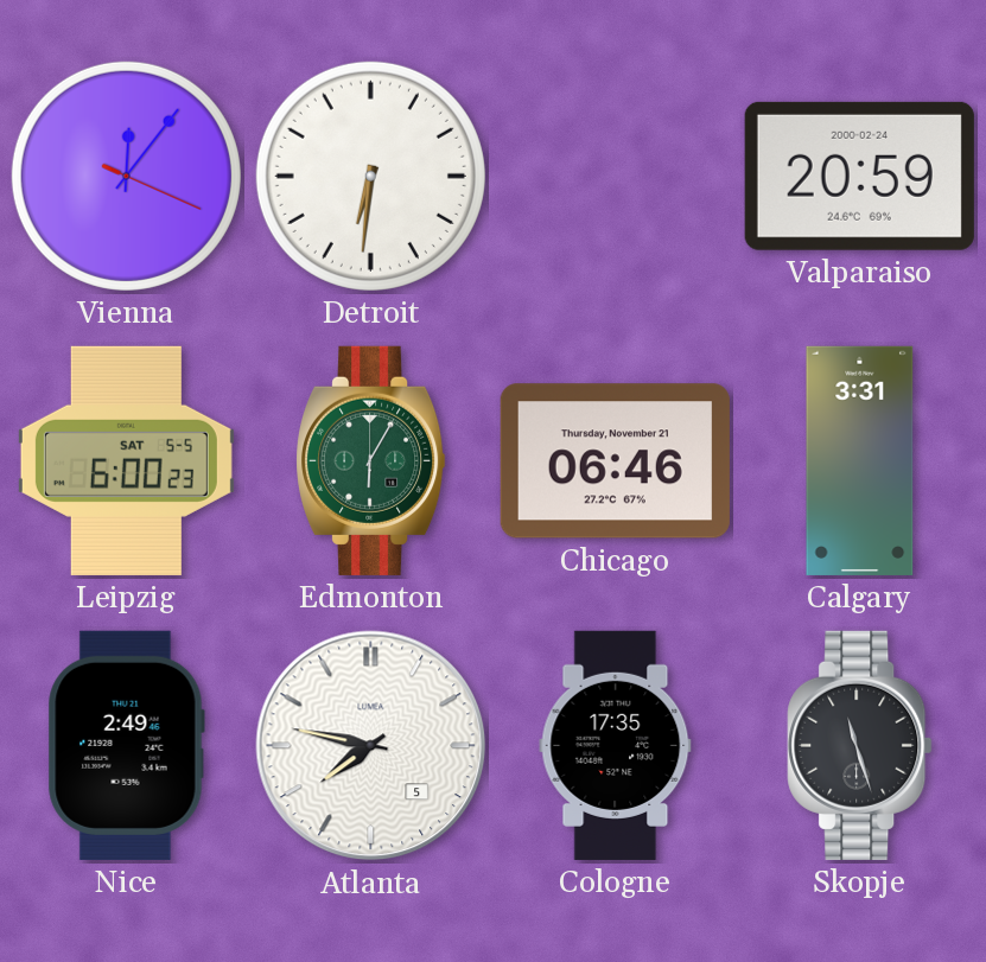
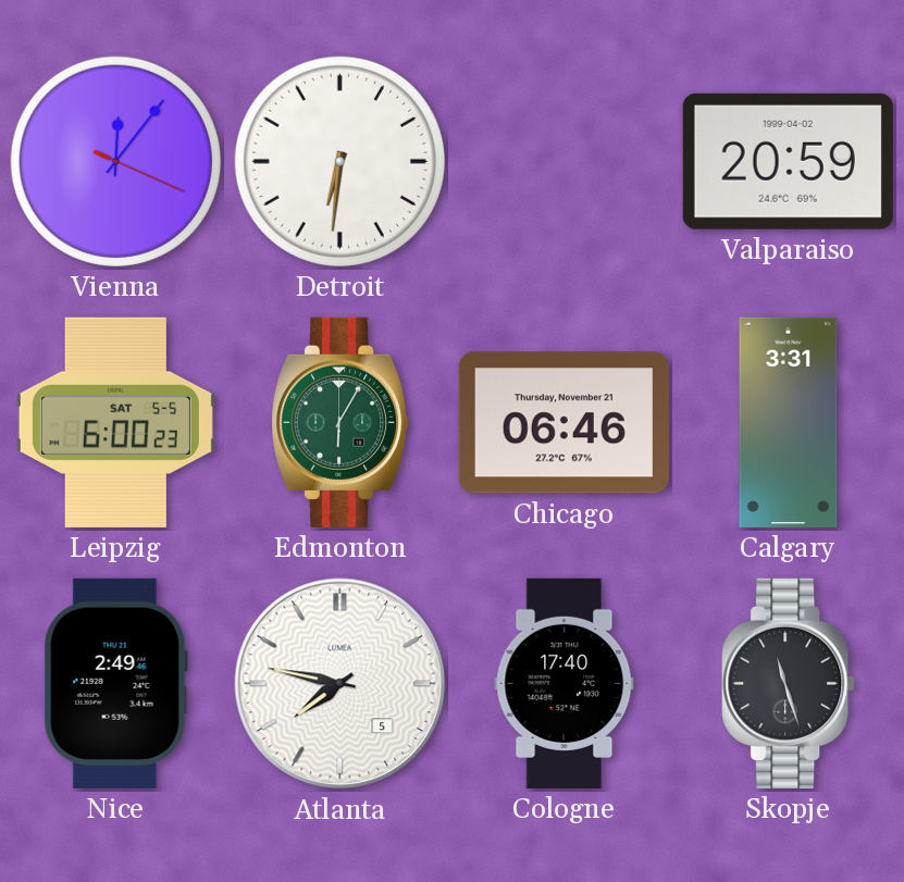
Valparaiso date: 2000-02-24 -> 1999-04-02 (788, 161)
Cologne: 17:35 -> 17:40 (565, 683)
